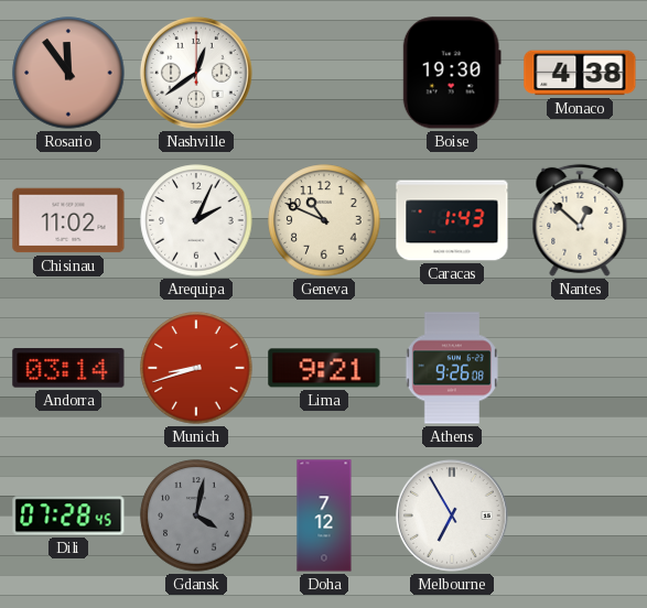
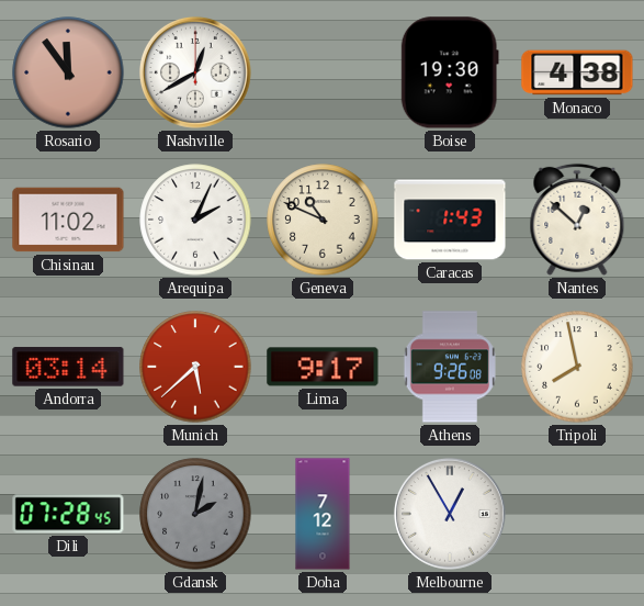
Nashville: 12:39 -> 12:40 (195, 72)
Munich: 8:42 -> 5:38 (195, 367)
Lima: 9:21 -> 9:17 (323, 367)
Tripoli: none -> 7:58 (577, 367)
Gdansk: 4:02 -> 2:02 (195, 514)
Melbourne: 6:55 -> 12:55 (450, 514)
